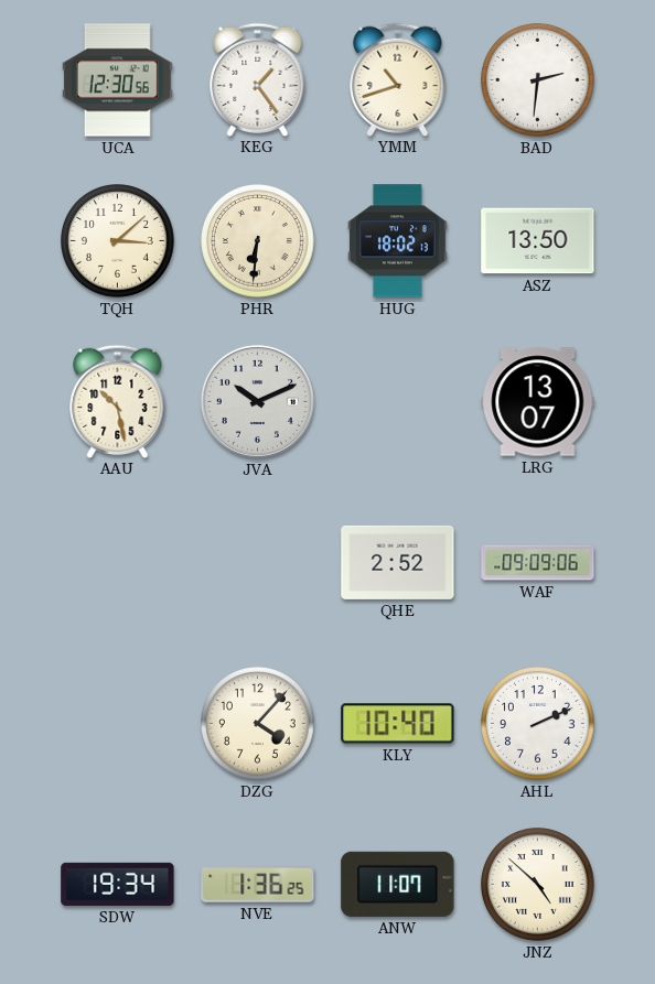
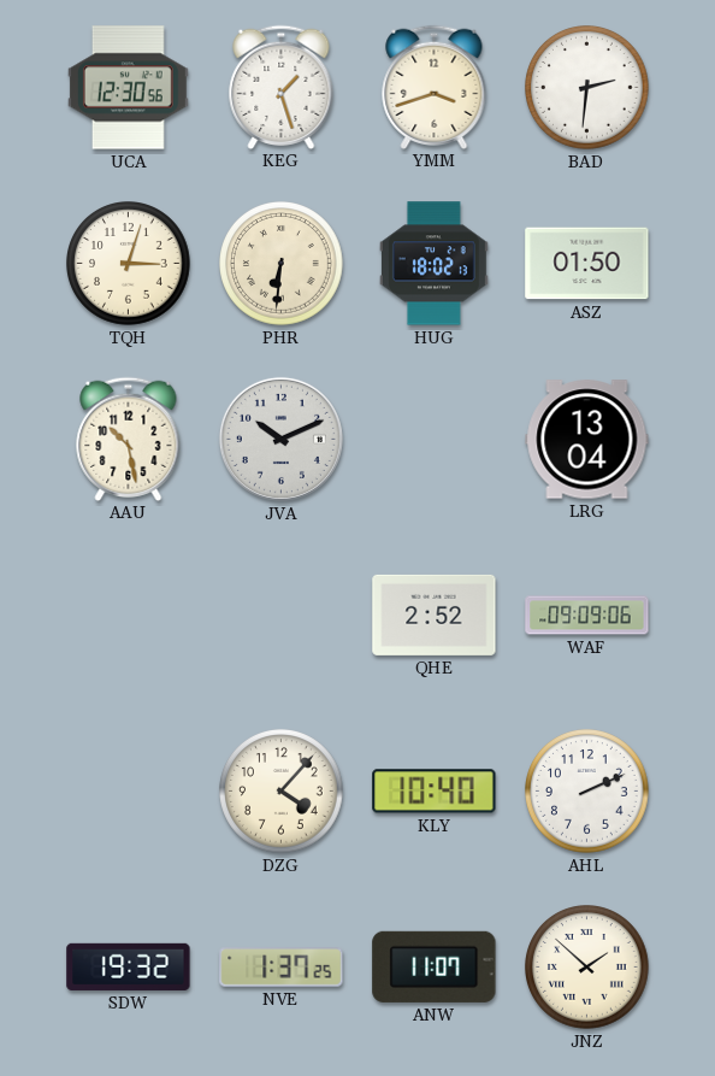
KEG: 1:24 -> 1:27 (282, 87)
YMM: 10:42 -> 3:42 (435, 87)
TQH: 3:08 -> 3:03 (129, 264)
ASZ: 13:50 -> 01:50 (587, 264)
LRG: 13:07 -> 13:04 (587, 440)
SDW: 19:34 -> 19:32 (129, 966)
NVE: 1:36 -> 1:37 (282, 968)
JNZ: 4:52 -> 1:52 (587, 968)
